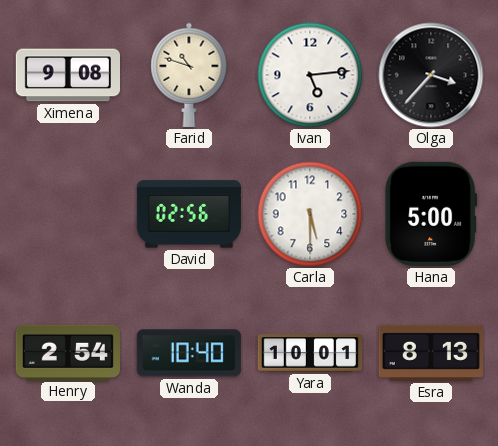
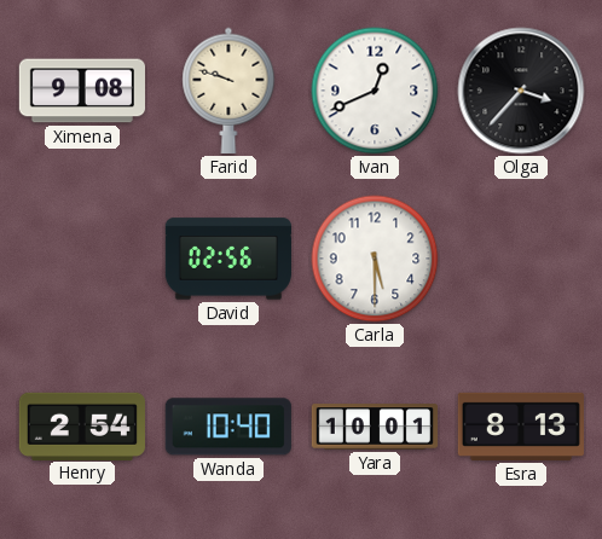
Farid: 10:48 -> 9:48 (228, 91)
Ivan: 5:14 -> 12:41 (375, 91)
Hana: 5:00 -> none (431, 214)
